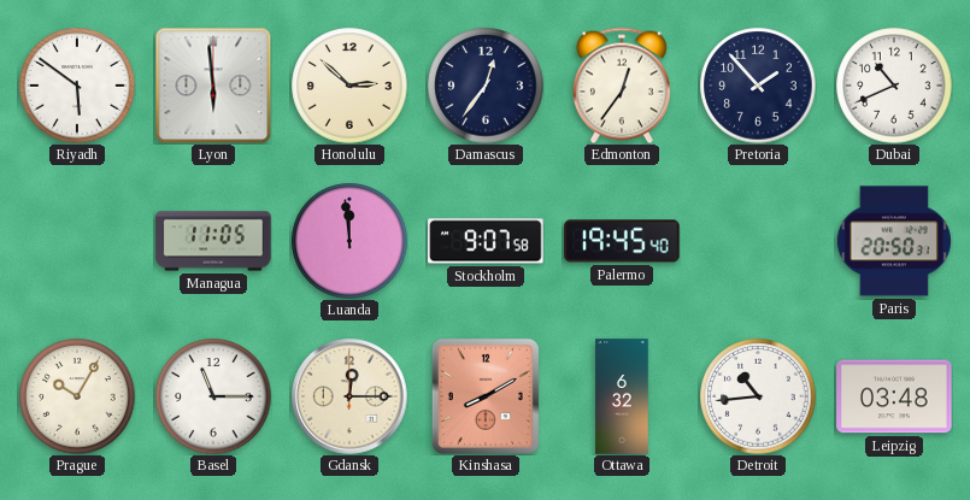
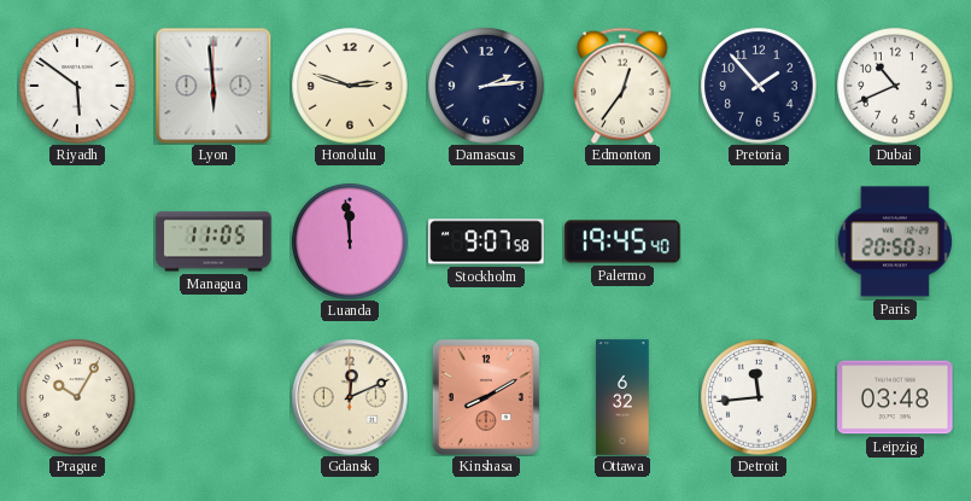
Honolulu: 2:52 -> 2:48 (350, 86)
Damascus: 12:36 -> 2:14 (486, 86)
Basel: 11:15 -> none (213, 396)
Gdansk: 12:15 -> 12:11 (350, 397)
Detroit: 10:44 -> 11:44 (759, 397)
